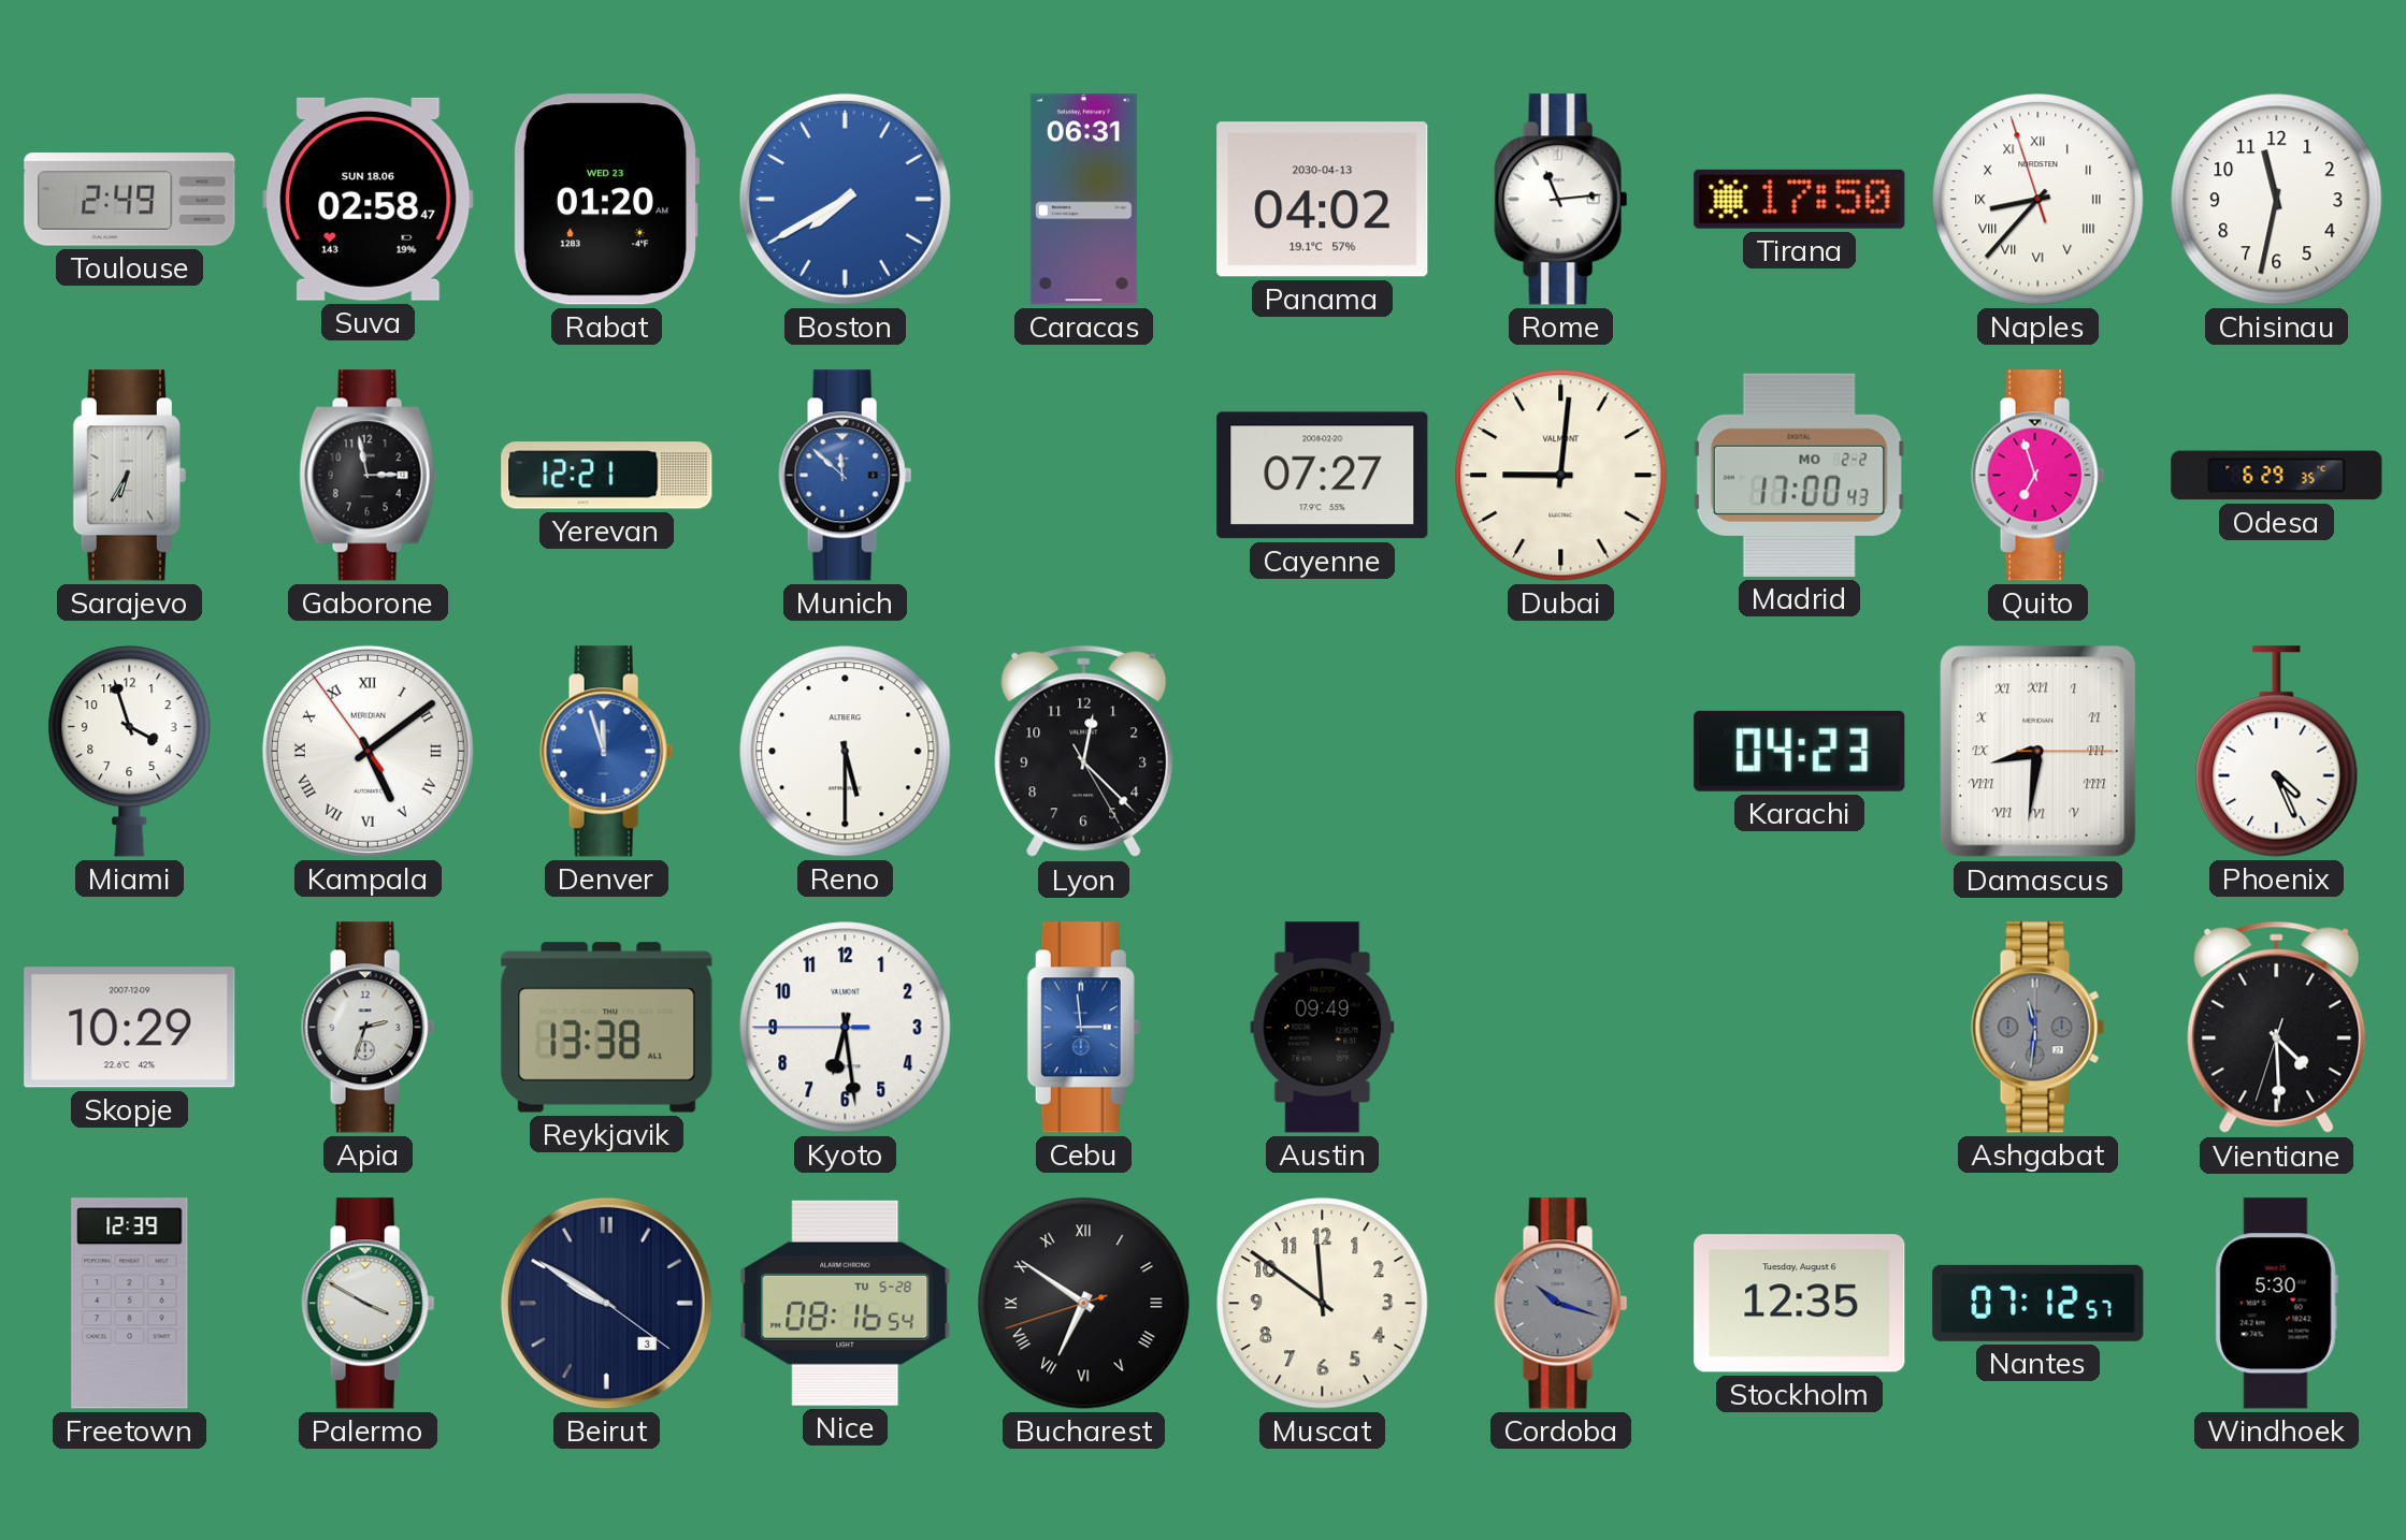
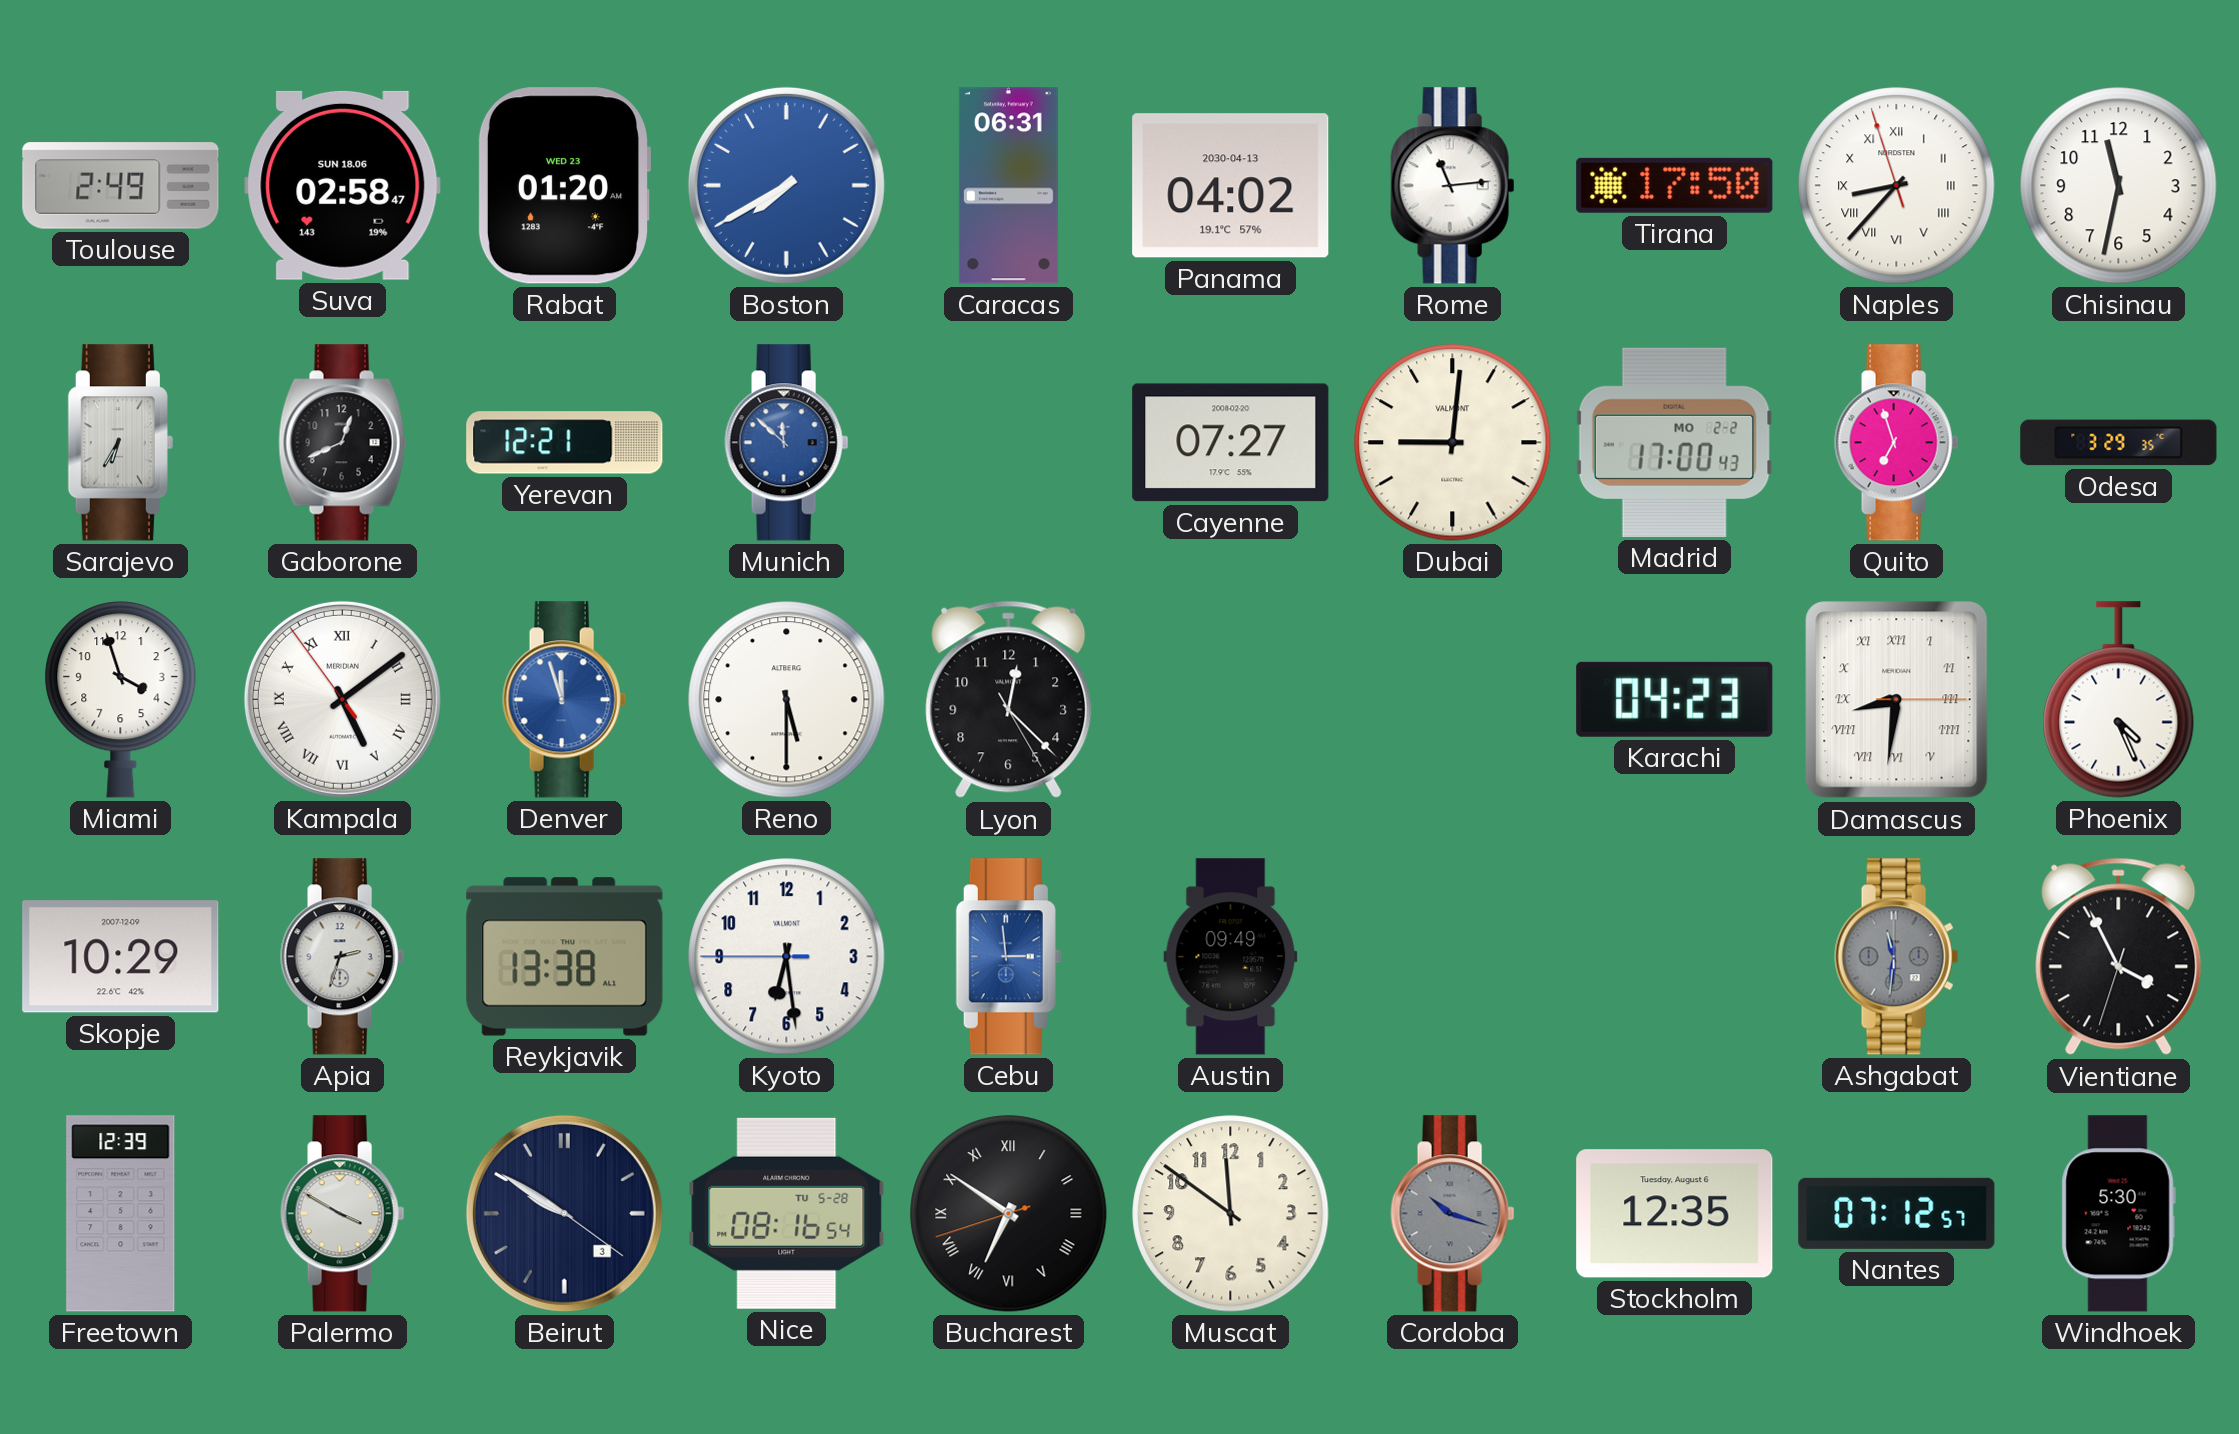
Gaborone: 2:58 -> 12:41 (343, 443)
Odesa: 6:29 -> 3:29 (2119, 443)
Vientiane: 4:29 -> 3:55 (2119, 957)
